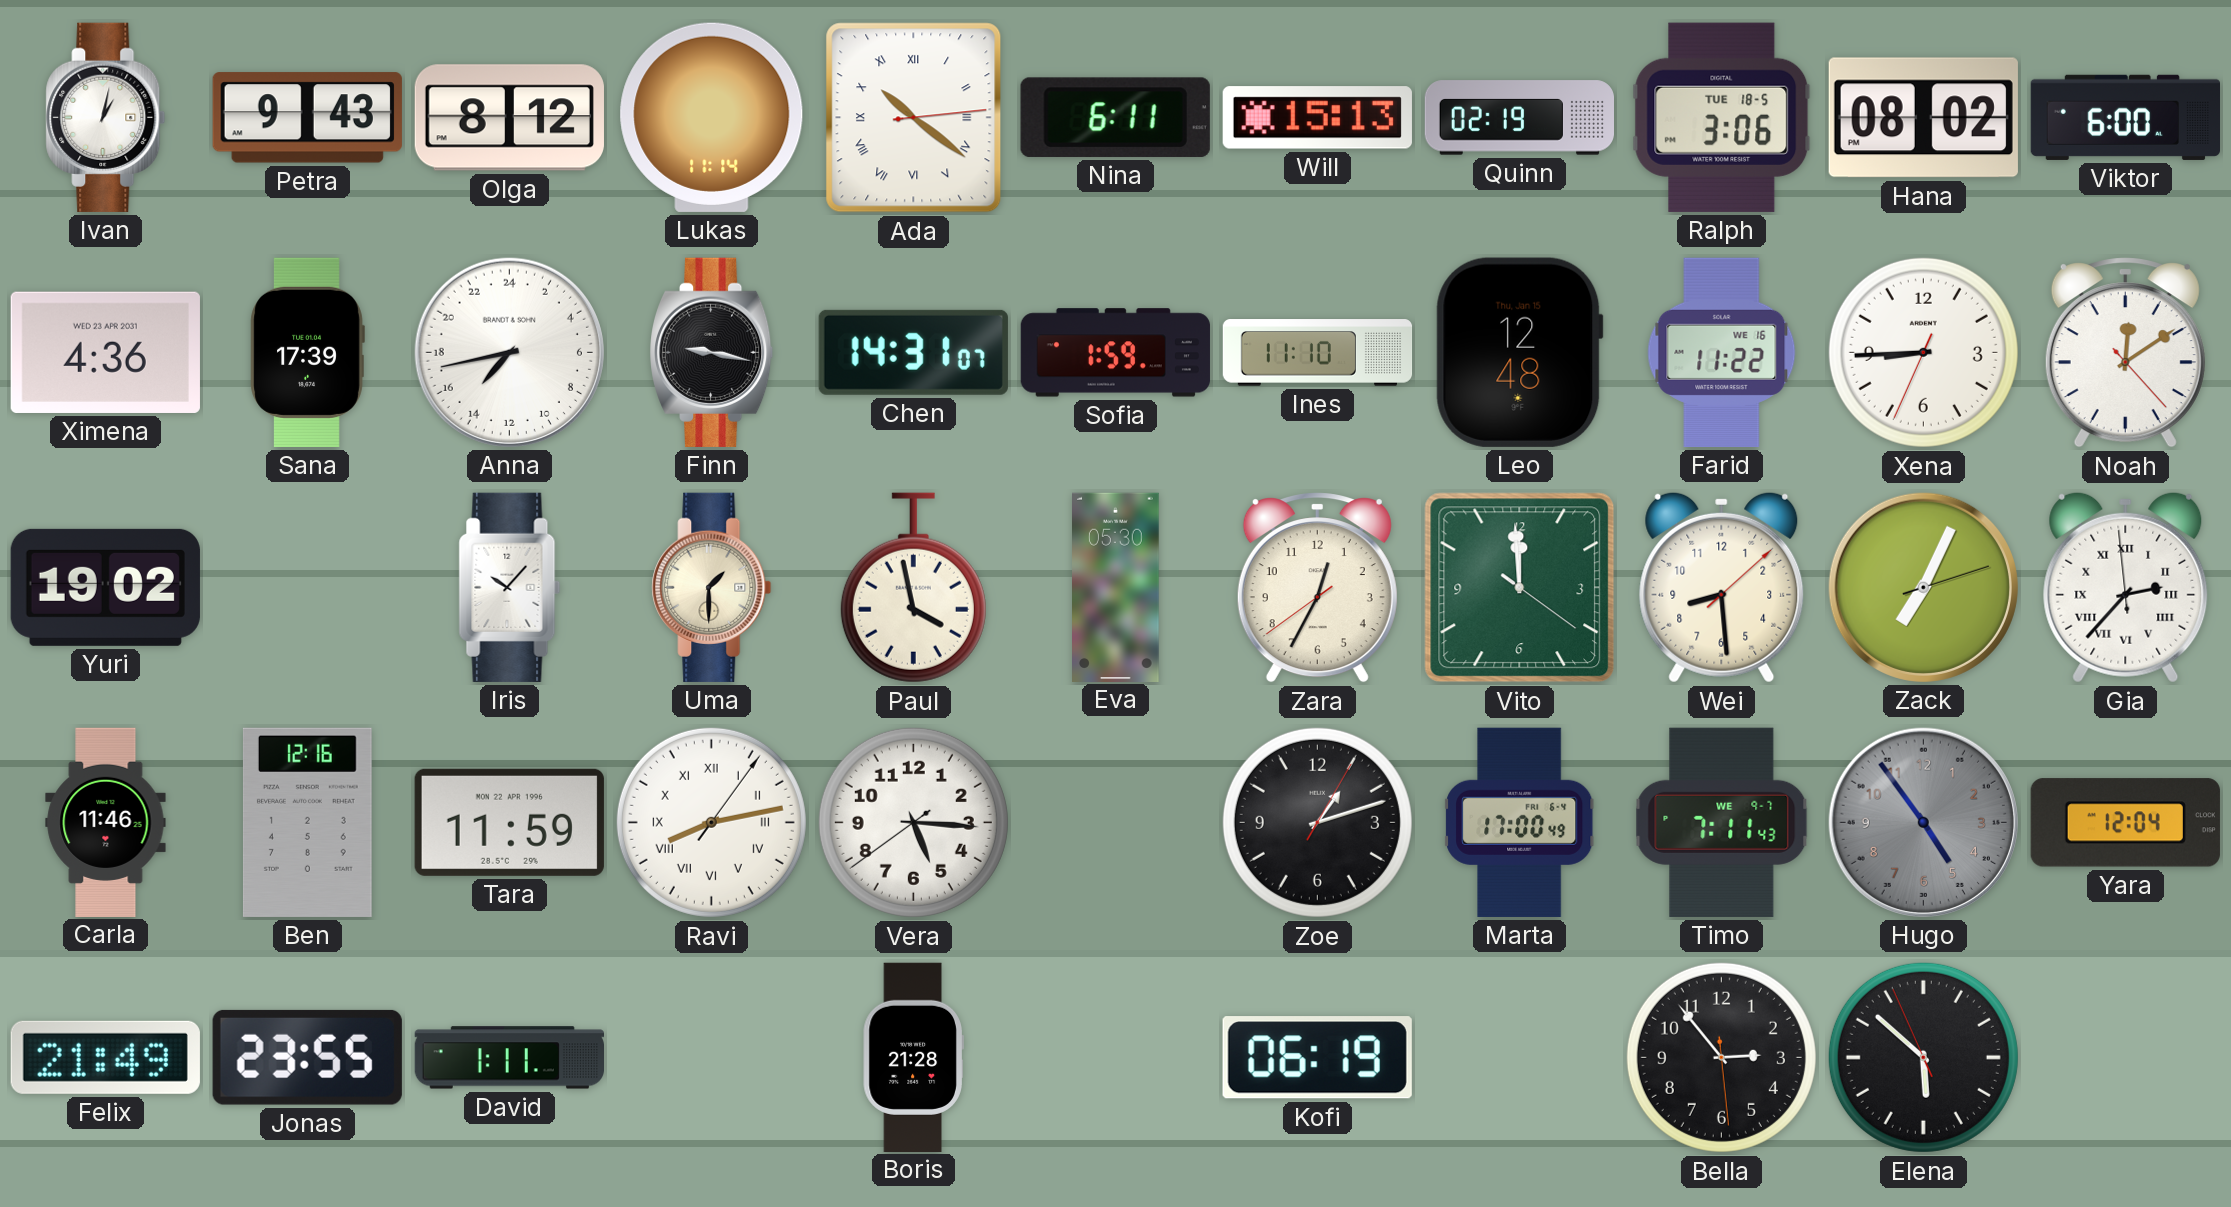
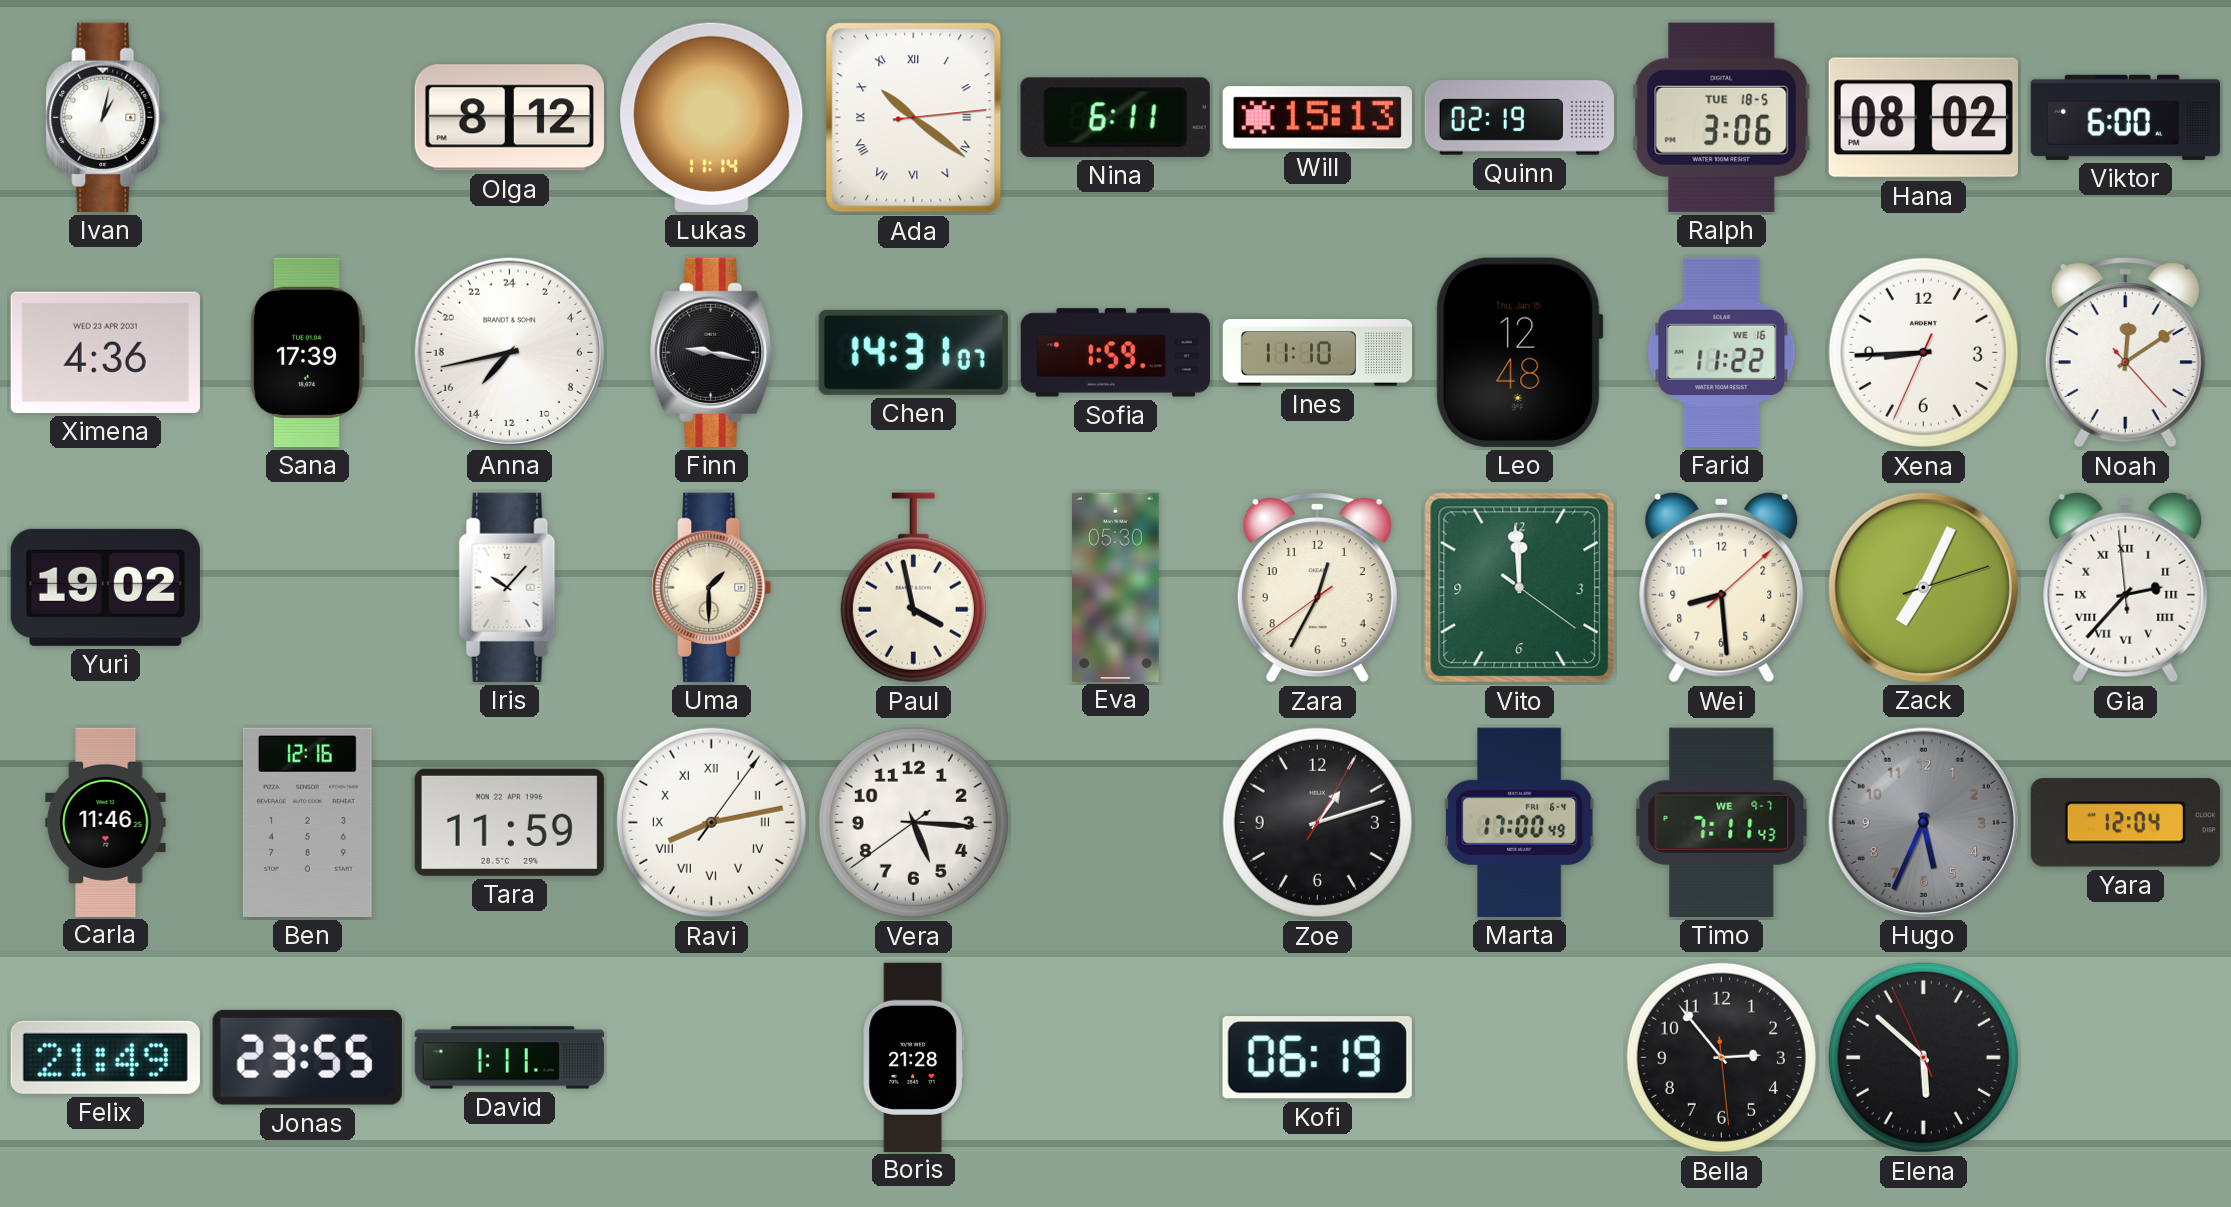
Petra: 9:43 -> none (307, 118)
Hugo: 4:54 -> 5:34 (1923, 822)
